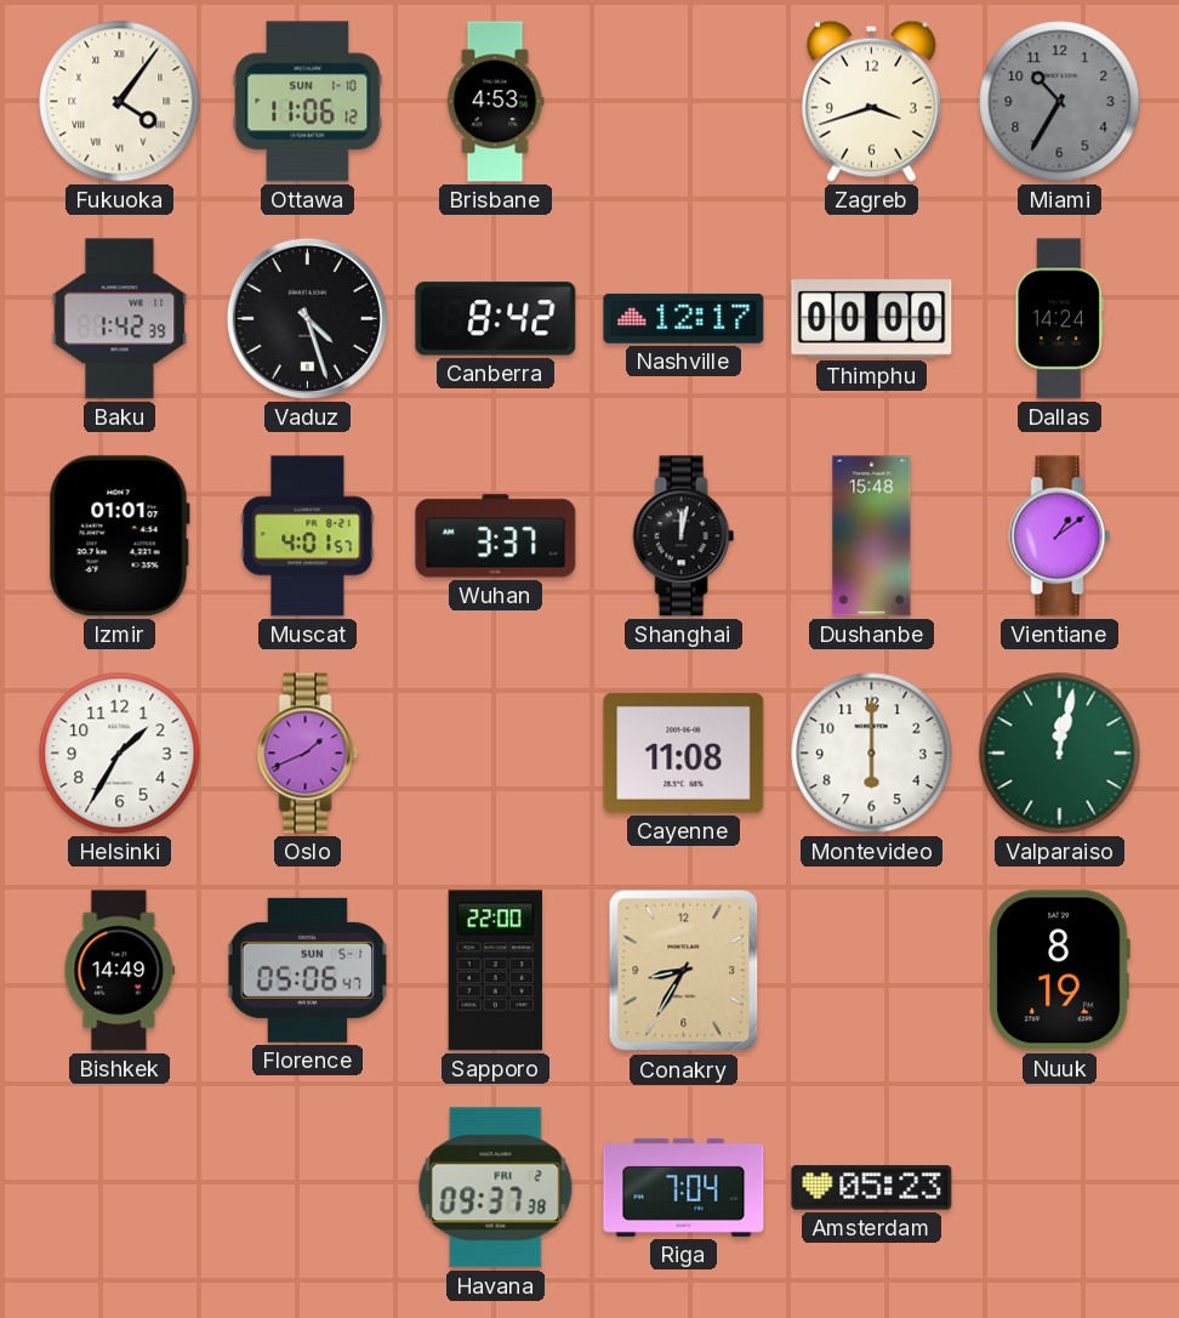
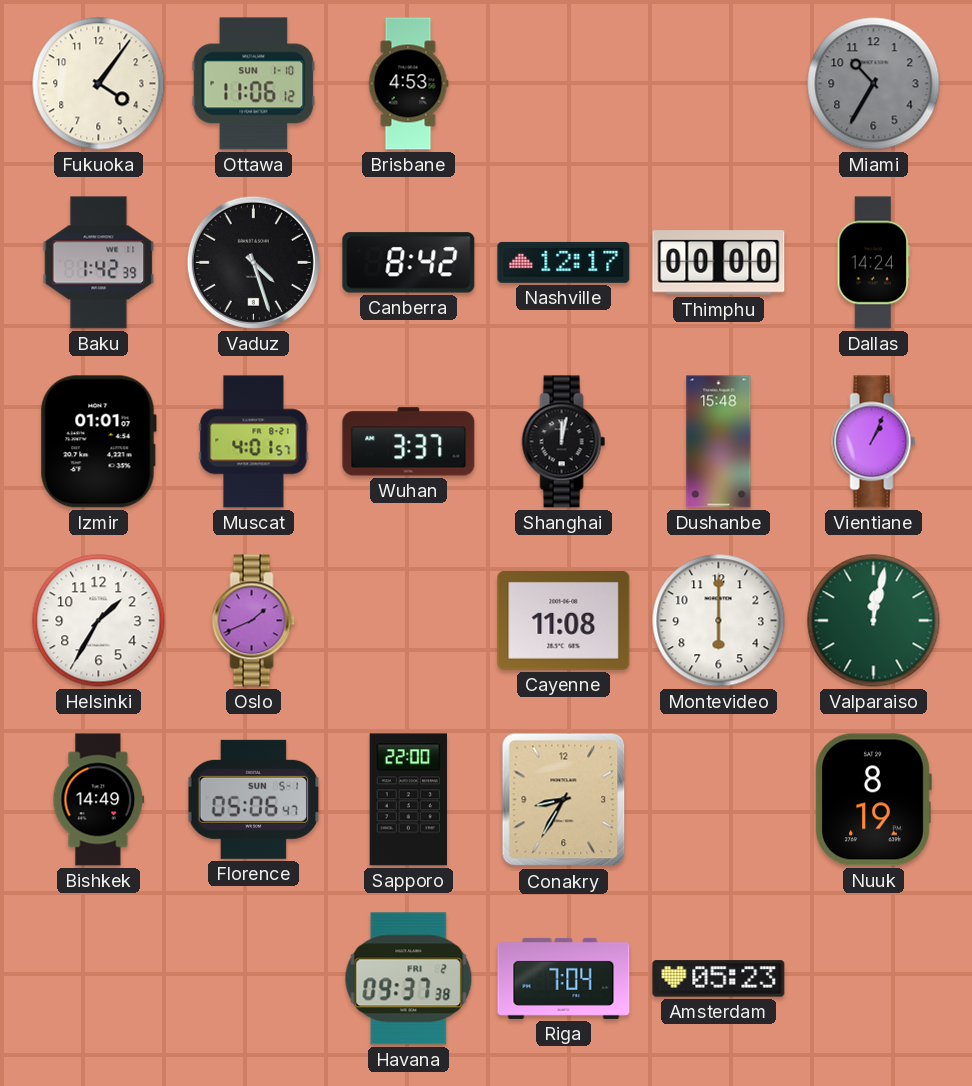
Fukuoka numerals: Roman -> Arabic (99, 84)
Zagreb: 3:42 -> none (871, 101)
Vientiane: 1:09 -> 1:04 (874, 442)
